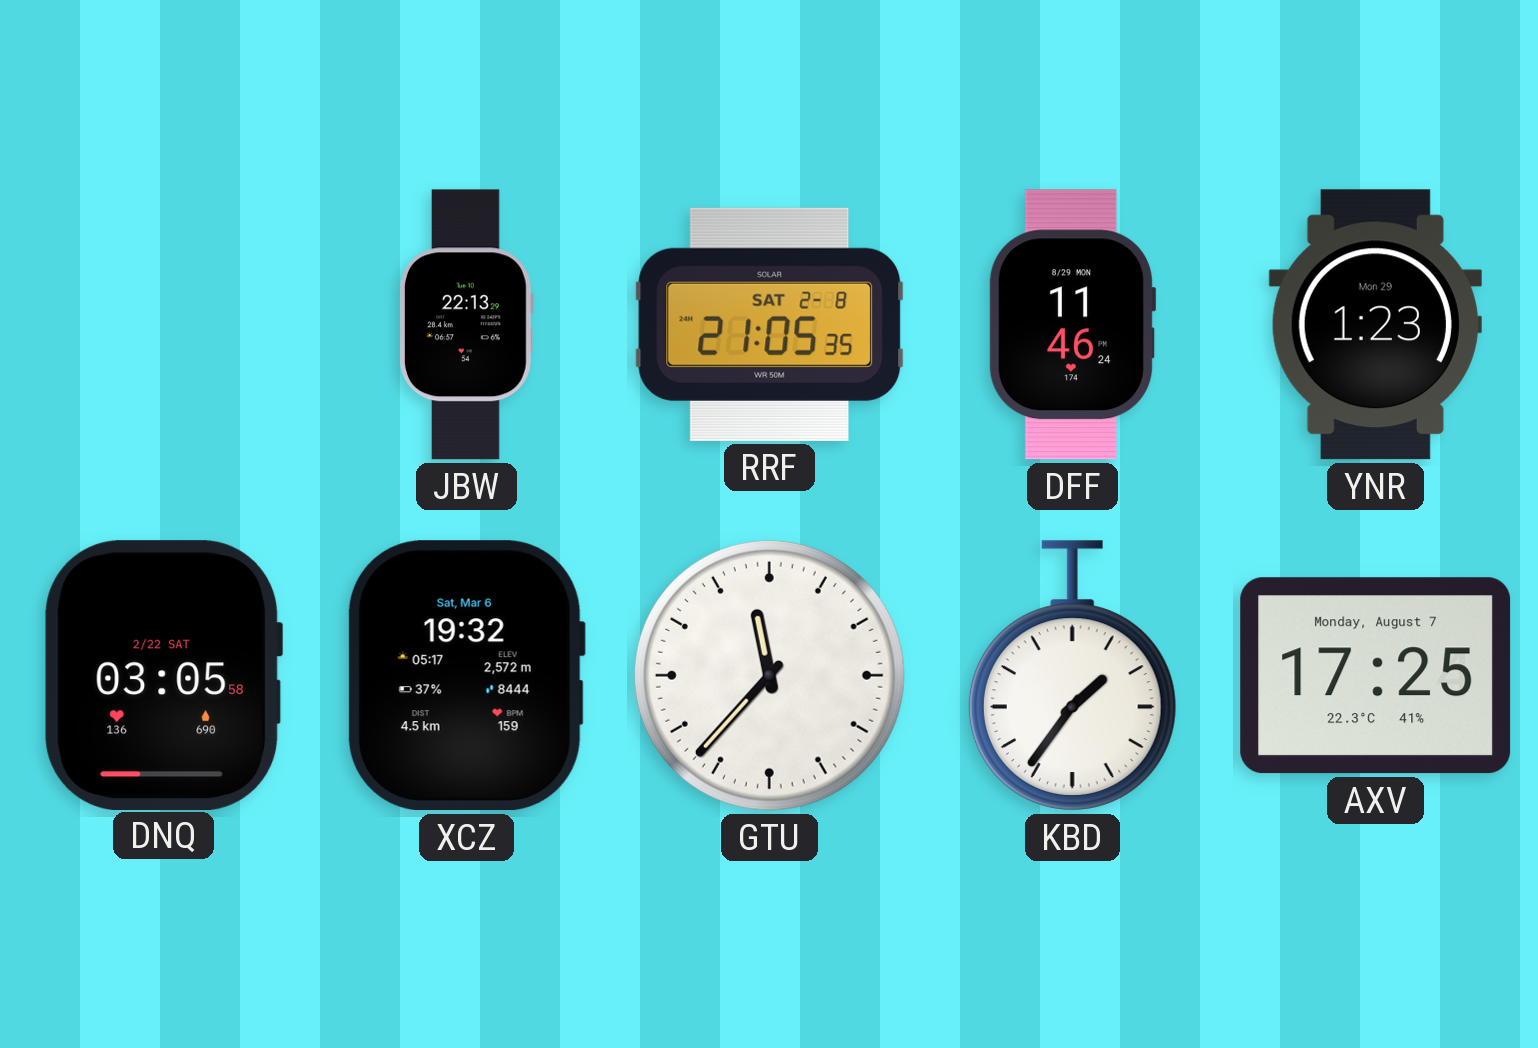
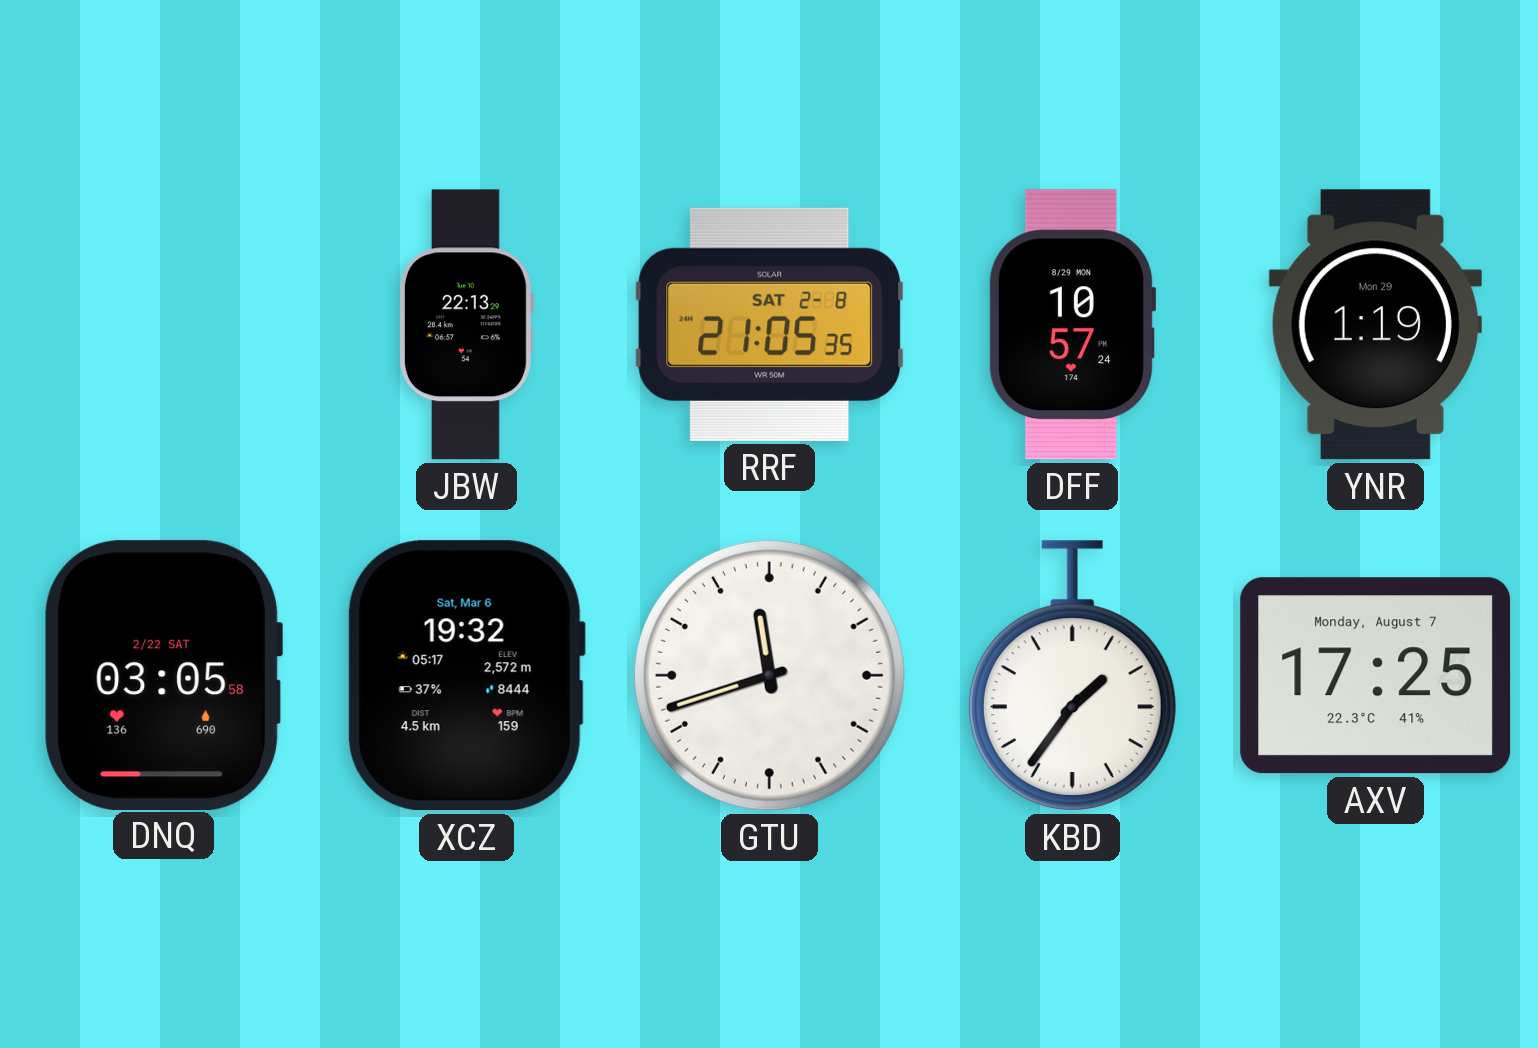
DFF: 11:46 -> 10:57 (1072, 325)
YNR: 1:23 -> 1:19 (1375, 325)
GTU: 11:37 -> 11:42 (769, 675)
